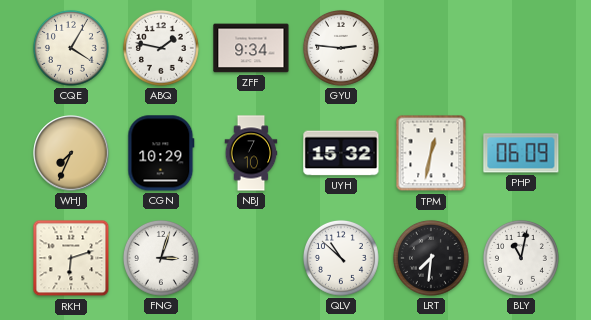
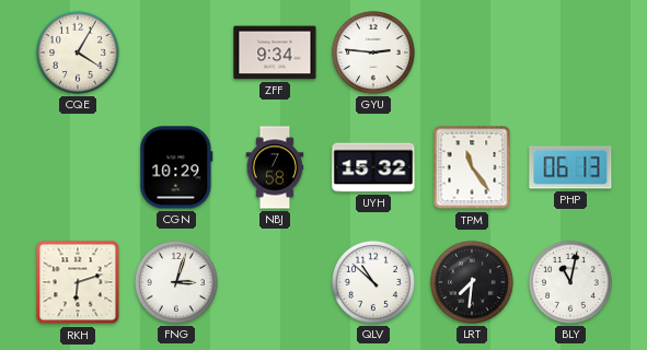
ABQ: 1:47 -> none (161, 48)
WHJ: 7:34 -> none (71, 153)
NBJ: 7:10 -> 7:58 (275, 167)
TPM: 12:32 -> 11:24 (472, 167)
PHP: 06:09 -> 06:13 (570, 167)
